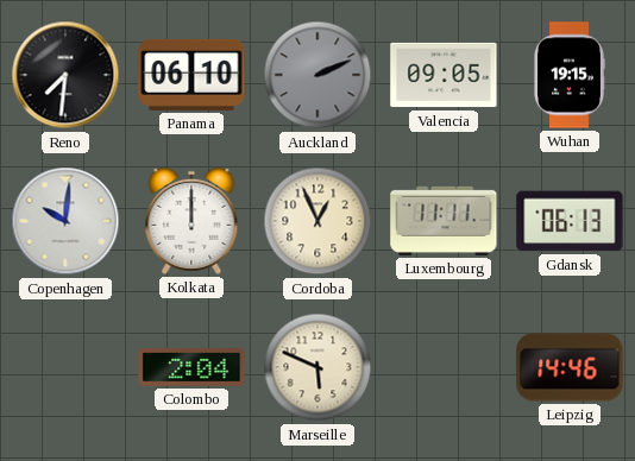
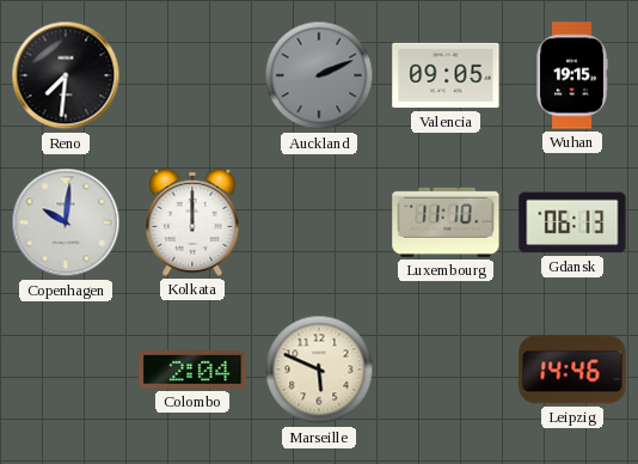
Panama: 06:10 -> none (191, 75)
Cordoba: 12:56 -> none (317, 221)
Luxembourg: 11:11 -> 11:10 (446, 222)
